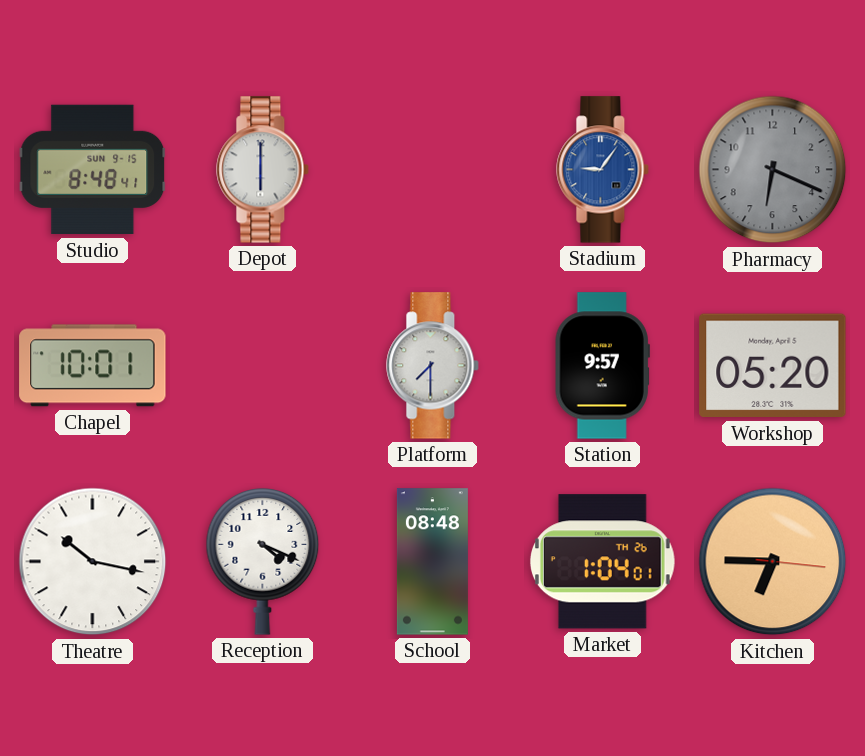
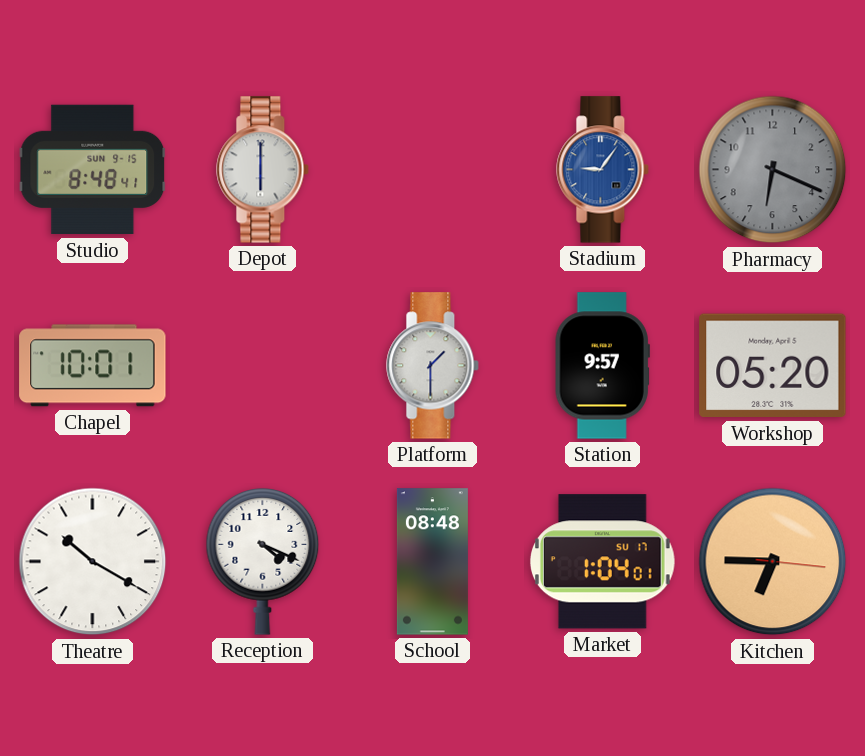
Platform: 7:30 -> 1:30 (433, 366)
Theatre: 10:17 -> 10:20 (93, 562)
Market date: TH 26 -> SU 17 (602, 562)
